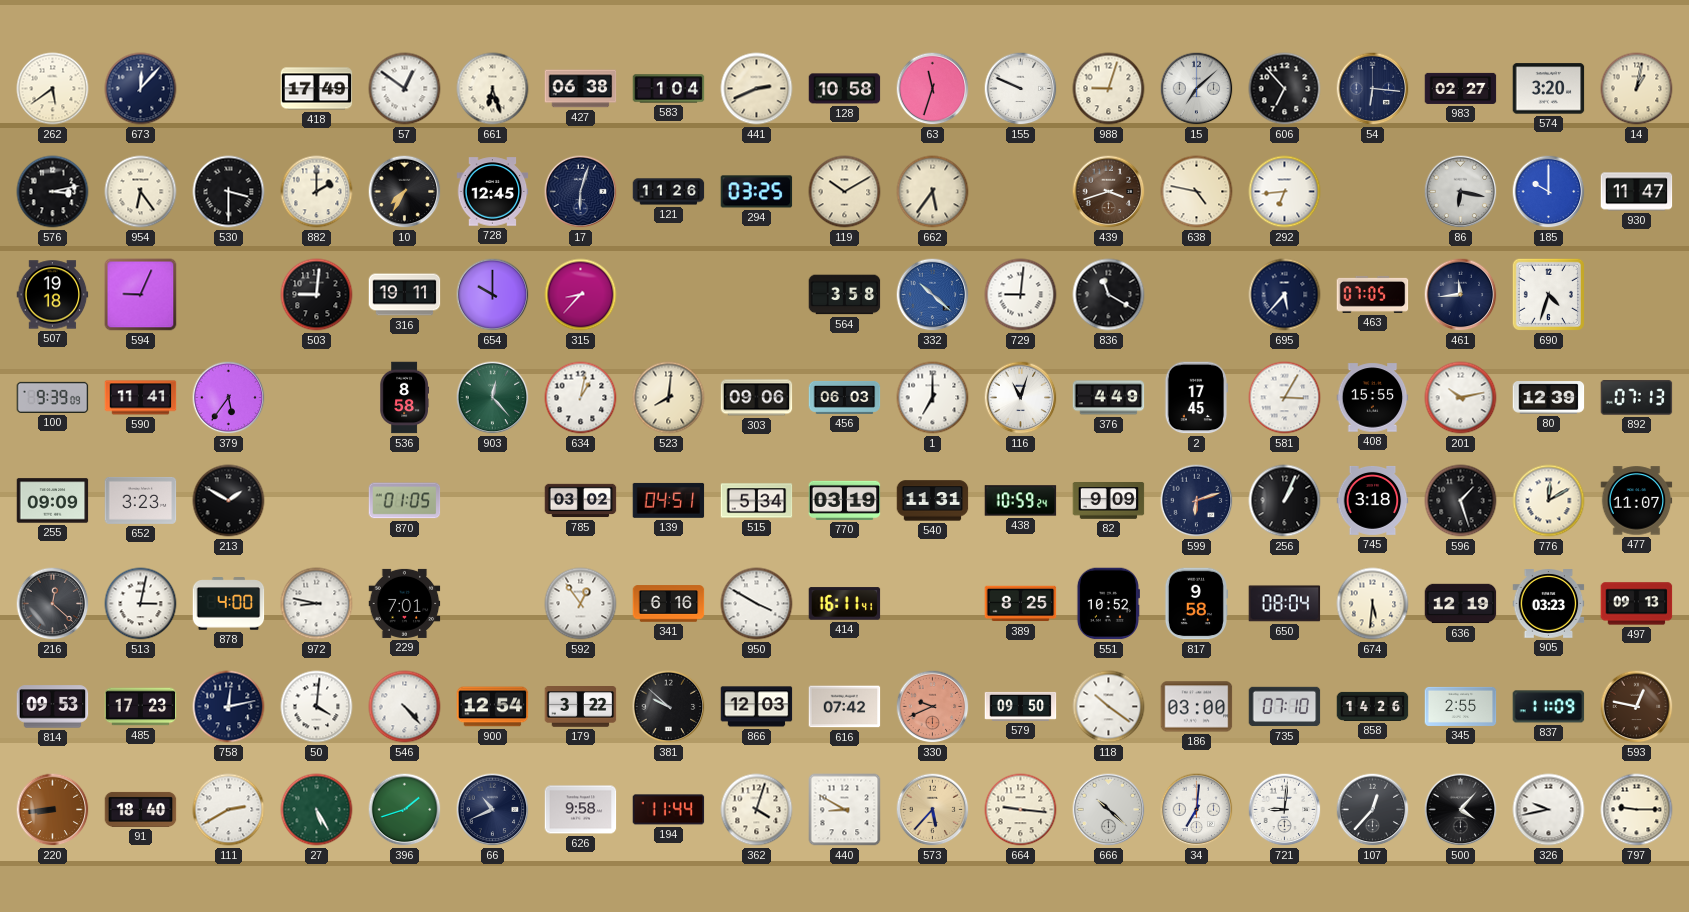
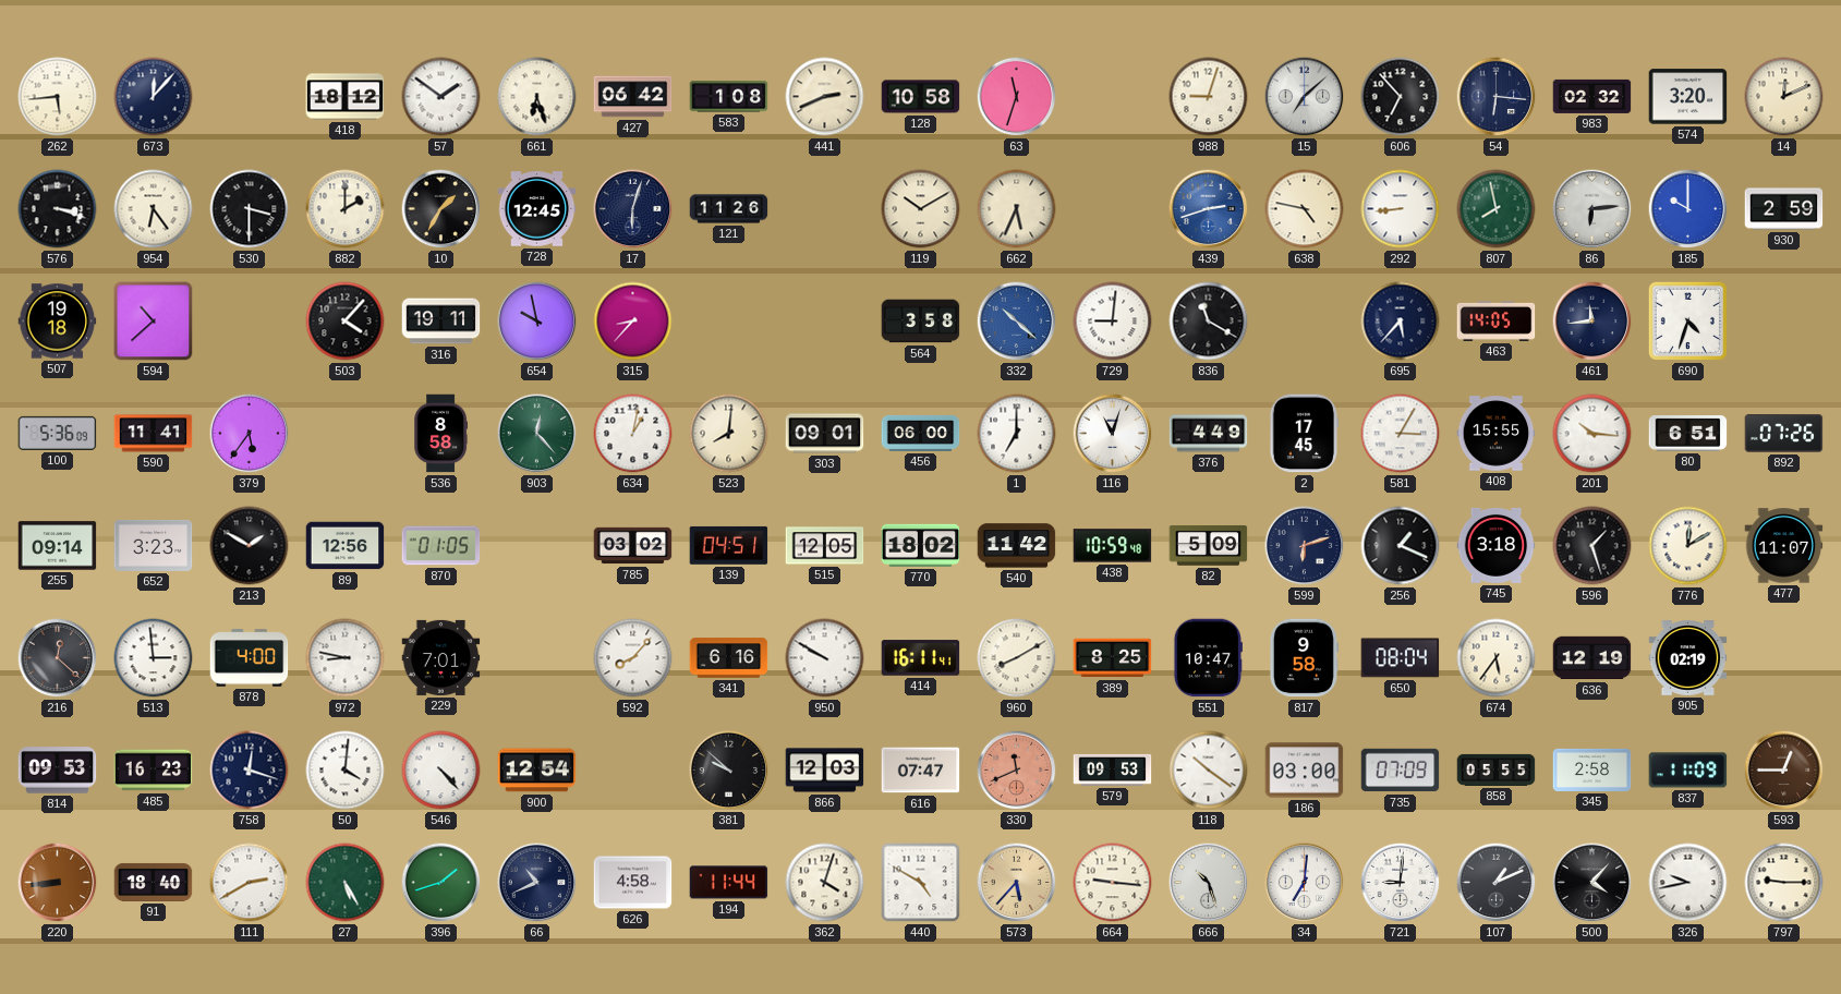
262: 5:39 -> 5:44 (58, 97)
418: 17:49 -> 18:12 (346, 97)
57: 12:51 -> 1:51 (441, 97)
427: 06:38 -> 06:42 (633, 97)
583: 1:04 -> 1:08 (729, 97)
155: 9:49 -> none (1021, 89)
983: 02:27 -> 02:32 (1592, 96)
14: 1:02 -> 12:11 (1784, 97)
576: 3:13 -> 3:18 (58, 209)
10: 7:35 -> 1:35 (441, 209)
294: 03:25 -> none (757, 192)
662: 5:36 -> 5:34 (1017, 209)
439: 3:42 -> 2:42 (1209, 209)
439 dial: brown -> blue (1209, 209)
292: 6:44 -> 8:44 (1401, 209)
807: none -> 7:58 (1497, 209)
86: 6:17 -> 6:14 (1592, 209)
930: 11:47 -> 2:59 (1784, 209)
594: 9:04 -> 10:38 (154, 322)
503: 9:01 -> 4:07 (346, 322)
654: 10:00 -> 9:58 (537, 322)
463: 07:05 -> 14:05 (1497, 320)
100: 9:39 -> 5:36 (58, 433)
303: 09:06 -> 09:01 (825, 434)
456: 06:03 -> 06:00 (921, 433)
201: 10:13 -> 10:16 (1592, 434)
80: 12:39 -> 6:51 (1688, 434)
892: 07:13 -> 07:26 (1784, 434)
255: 09:09 -> 09:14 (58, 546)
89: none -> 12:56 (346, 546)
515: 5:34 -> 12:05 (825, 546)
770: 03:19 -> 18:02 (921, 545)
540: 11:31 -> 11:42 (1017, 546)
438: 10:59:24 -> 10:59:48 (1113, 546)
82: 9:09 -> 5:09 (1209, 546)
256: 1:04 -> 1:19 (1401, 546)
513: 3:02 -> 2:59 (154, 658)
592: 12:54 -> 8:07 (633, 658)
950: 3:50 -> 9:50 (825, 658)
960: none -> 8:10 (1017, 658)
551: 10:52 -> 10:47 (1208, 658)
674: 5:31 -> 5:36 (1497, 658)
905: 03:23 -> 02:19 (1688, 658)
497: 09:13 -> none (1637, 604)
485: 17:23 -> 16:23 (154, 771)
758: 12:13 -> 12:18 (250, 771)
179: 3:22 -> none (581, 707)
616: 07:42 -> 07:47 (921, 771)
330: 9:41 -> 11:41 (1017, 771)
579: 09:50 -> 09:53 (1113, 769)
735: 07:10 -> 07:09 (1401, 771)
858: 14:26 -> 05:55 (1497, 769)
345: 2:55 -> 2:58 (1592, 769)
593: 12:47 -> 12:45 (1784, 771)
626: 9:58 -> 4:58 (633, 883)
440: 8:50 -> 4:50 (921, 883)
666: 10:22 -> 10:27 (1209, 883)
107: 12:37 -> 1:11 (1497, 883)
